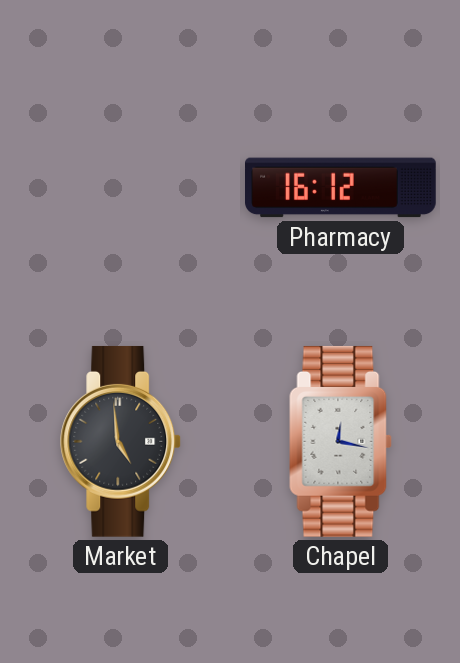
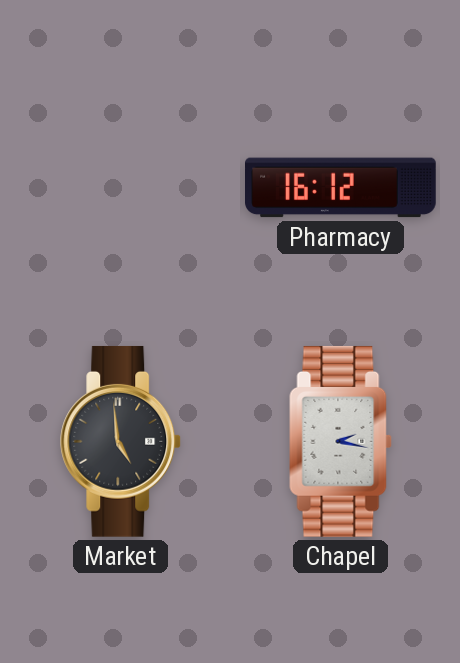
Chapel: 12:17 -> 2:17 (341, 441)
